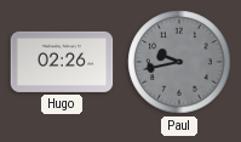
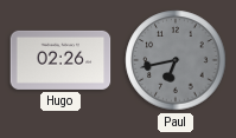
Paul: 9:43 -> 6:43 (176, 60)
